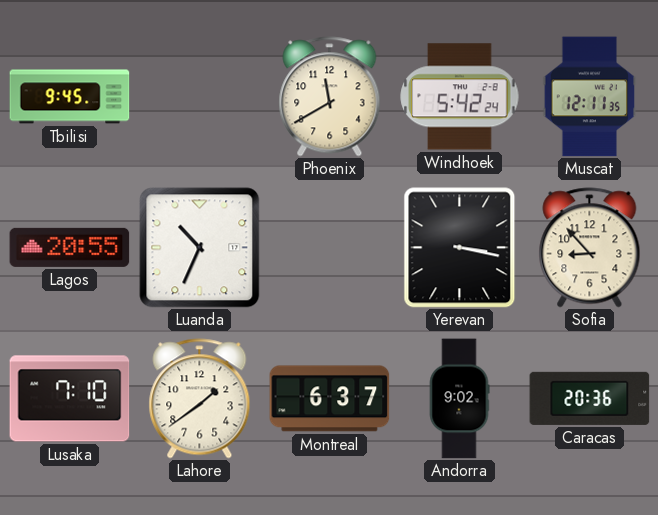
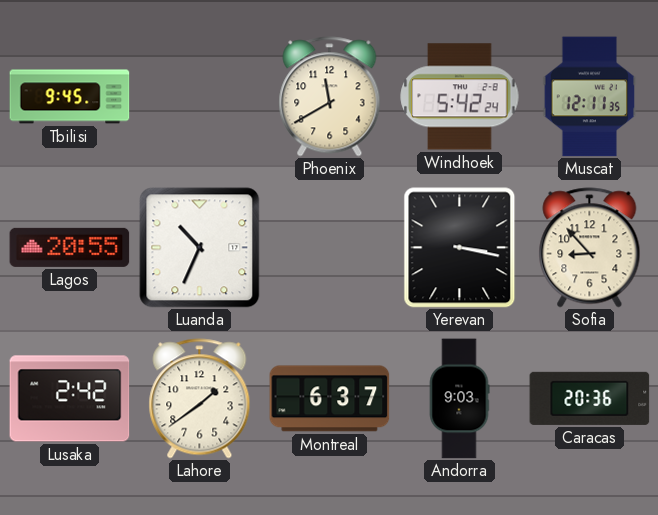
Lusaka: 7:10 -> 2:42 (70, 399)
Andorra: 9:02 -> 9:03 (459, 399)
